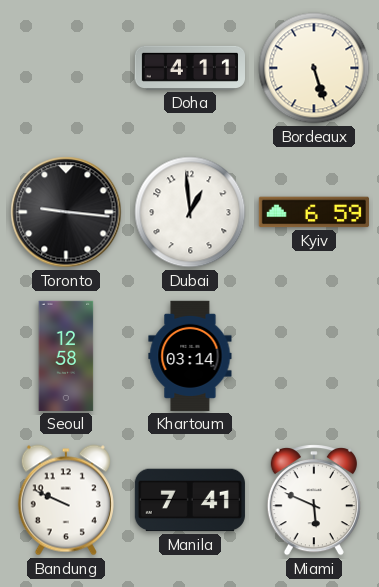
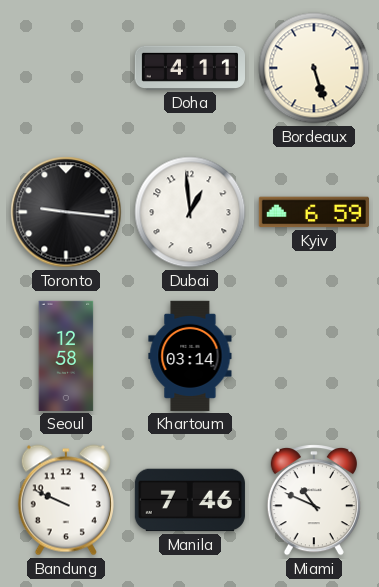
Manila: 7:41 -> 7:46 (190, 500)
Miami: 5:49 -> 10:49 (314, 501)
